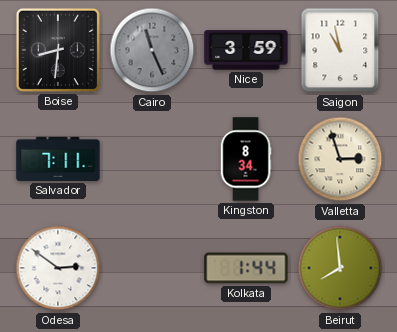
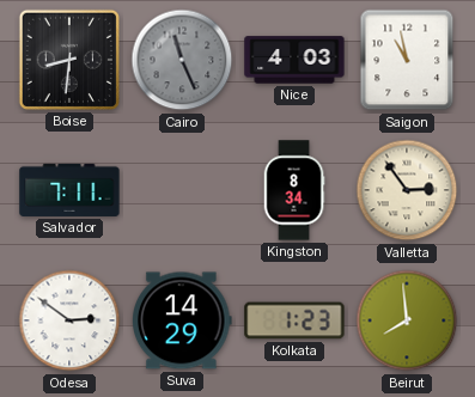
Nice: 3:59 -> 4:03 (294, 60)
Valletta: 2:57 -> 2:54 (407, 190)
Suva: none -> 14:29 (183, 320)
Kolkata: 1:44 -> 1:23 (294, 320)
